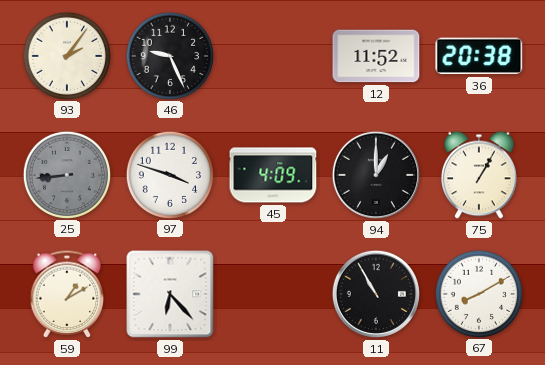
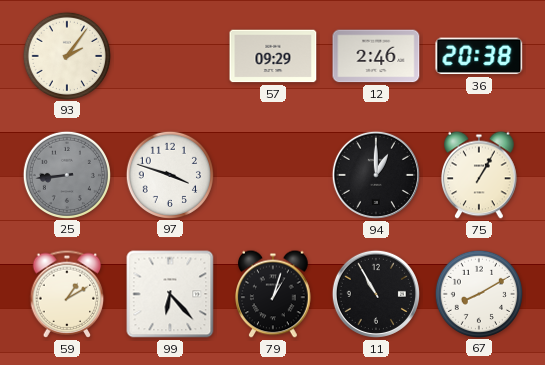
46: 9:26 -> none (169, 55)
57: none -> 09:29 (273, 56)
12: 11:52 -> 2:46 (376, 56)
45: 4:09 -> none (273, 175)
79: none -> 1:03 (273, 294)
